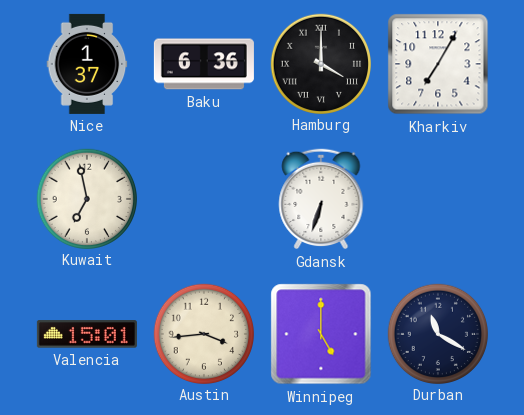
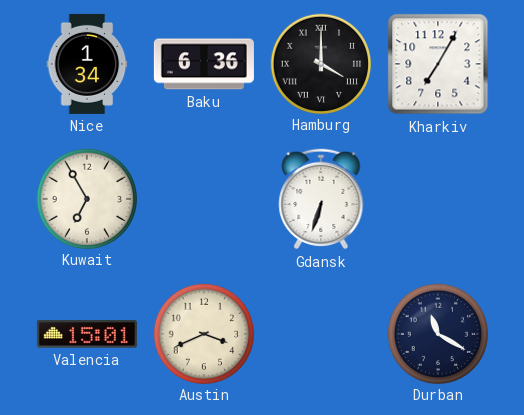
Nice: 1:37 -> 1:34 (87, 64)
Kuwait: 6:58 -> 6:55 (86, 198)
Austin: 3:44 -> 3:41 (203, 333)
Winnipeg: 5:00 -> none (321, 334)
